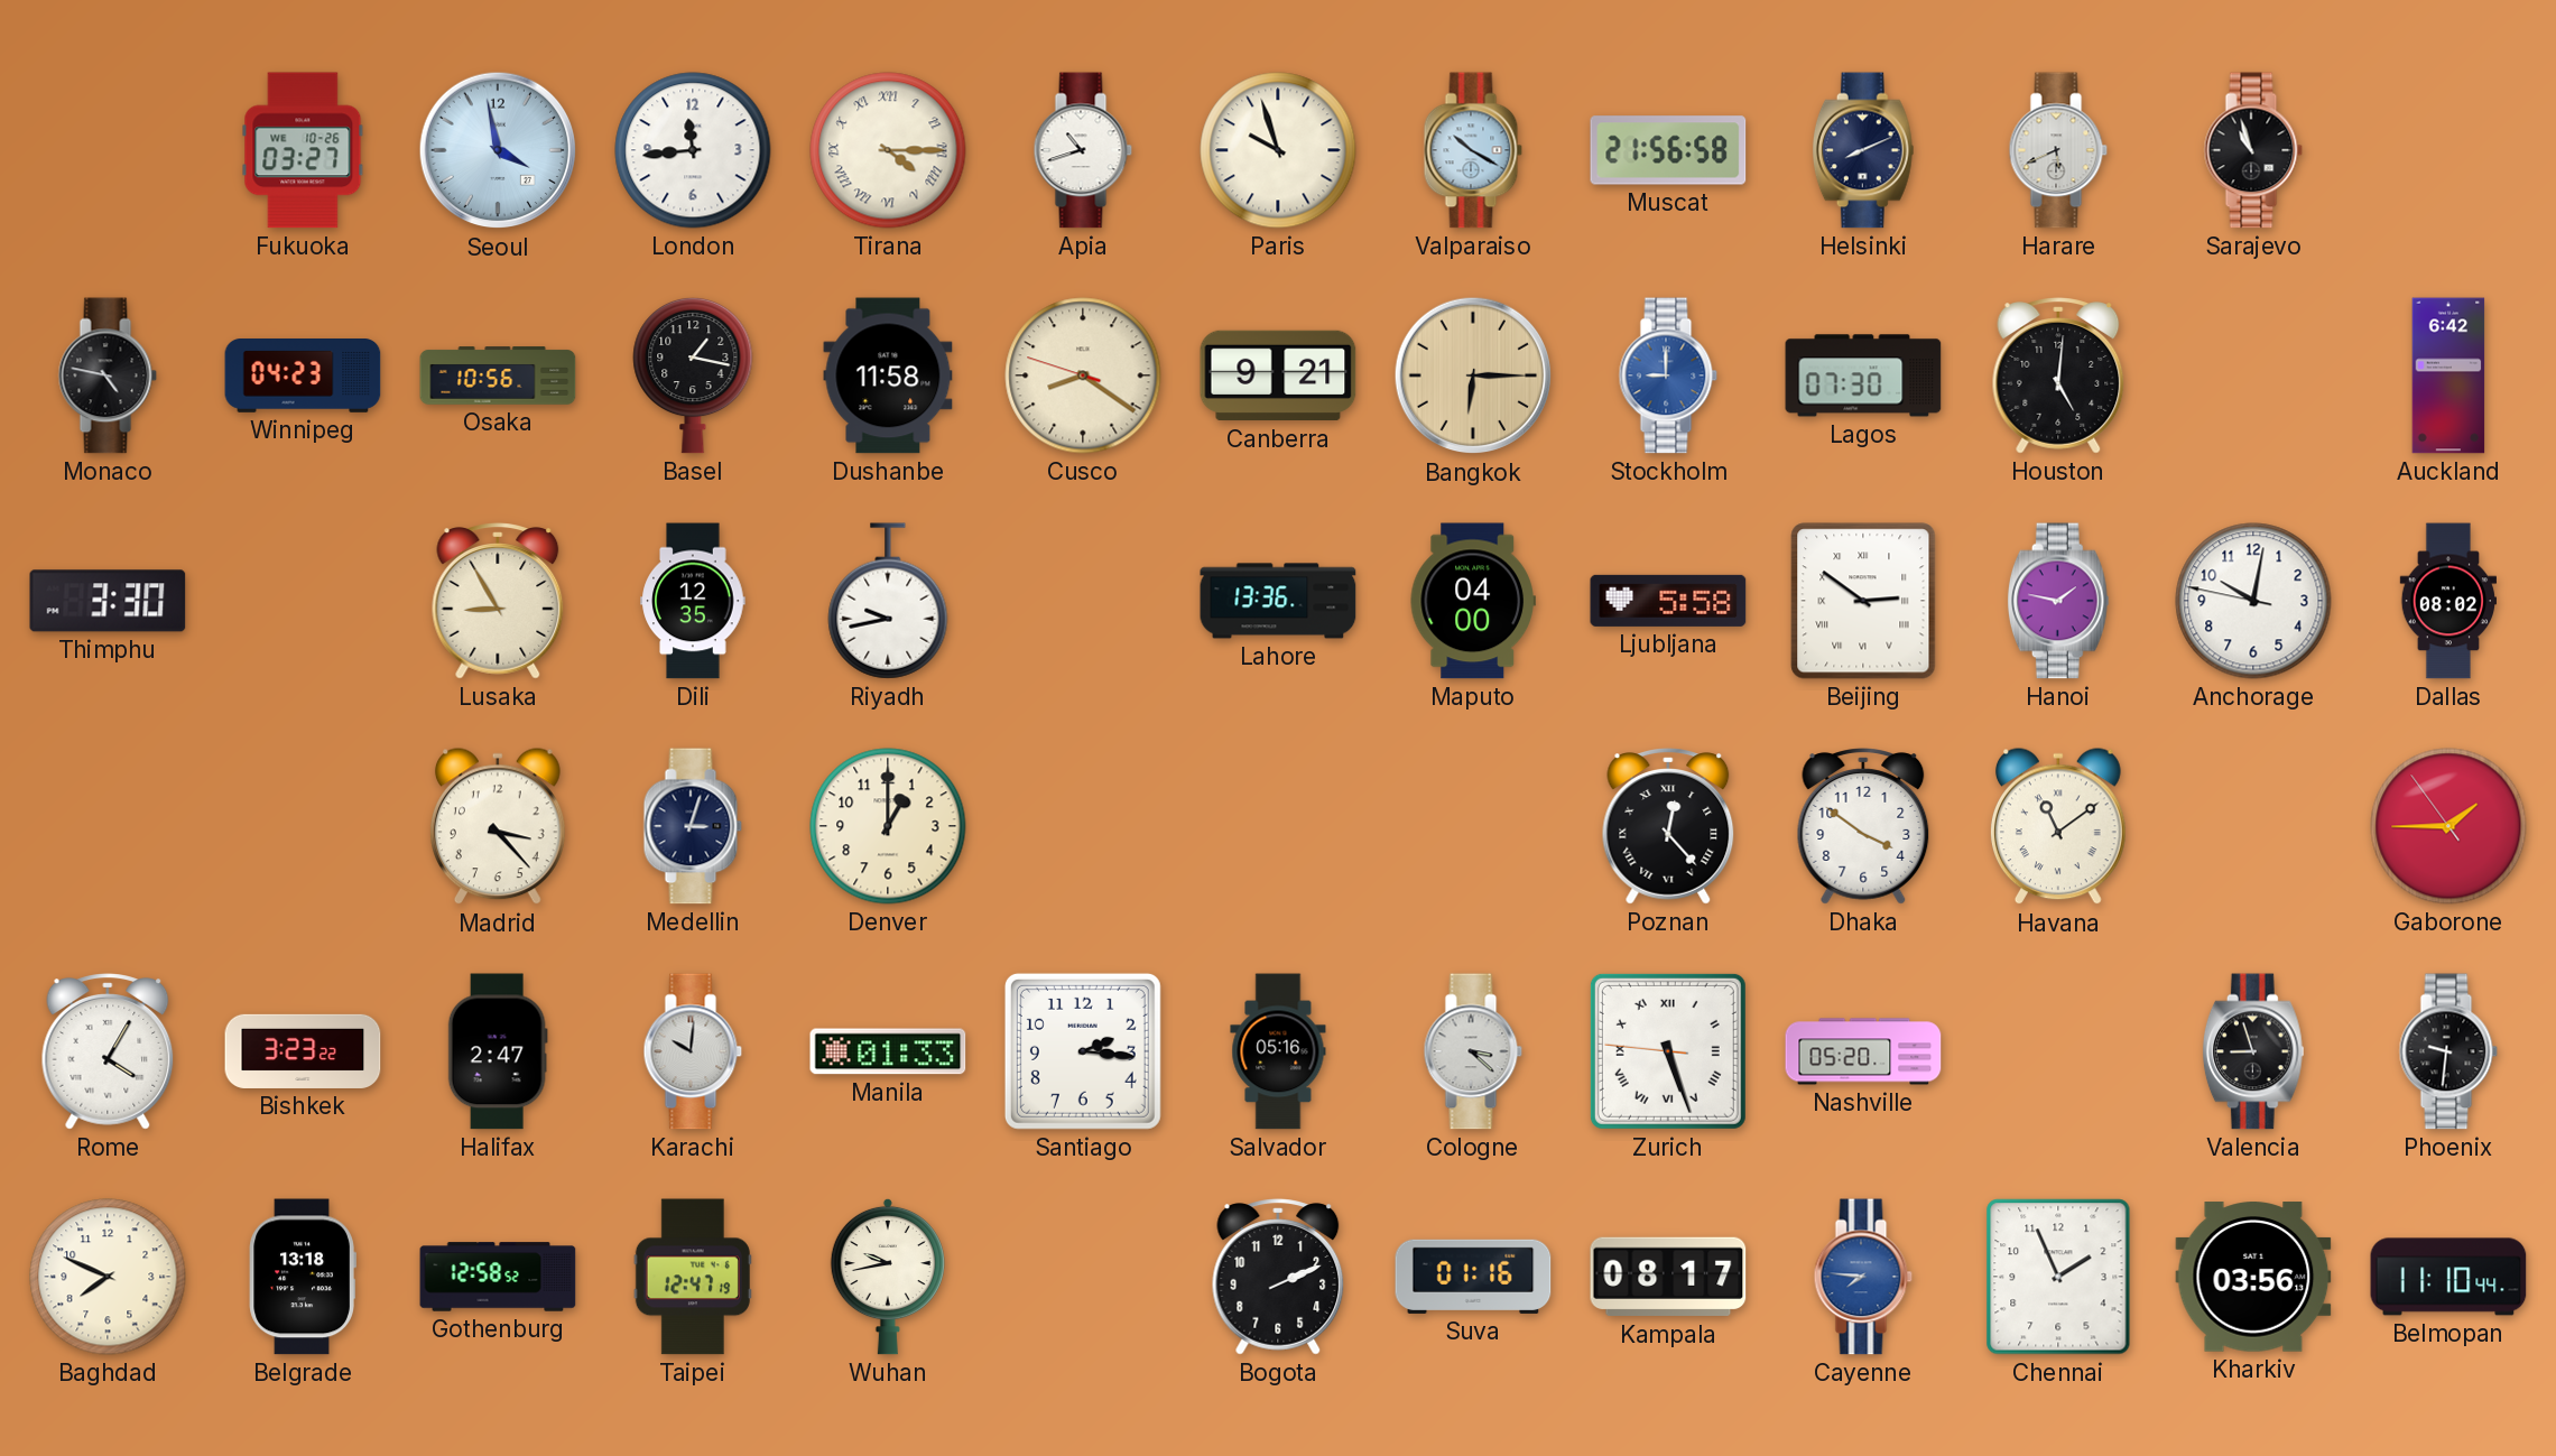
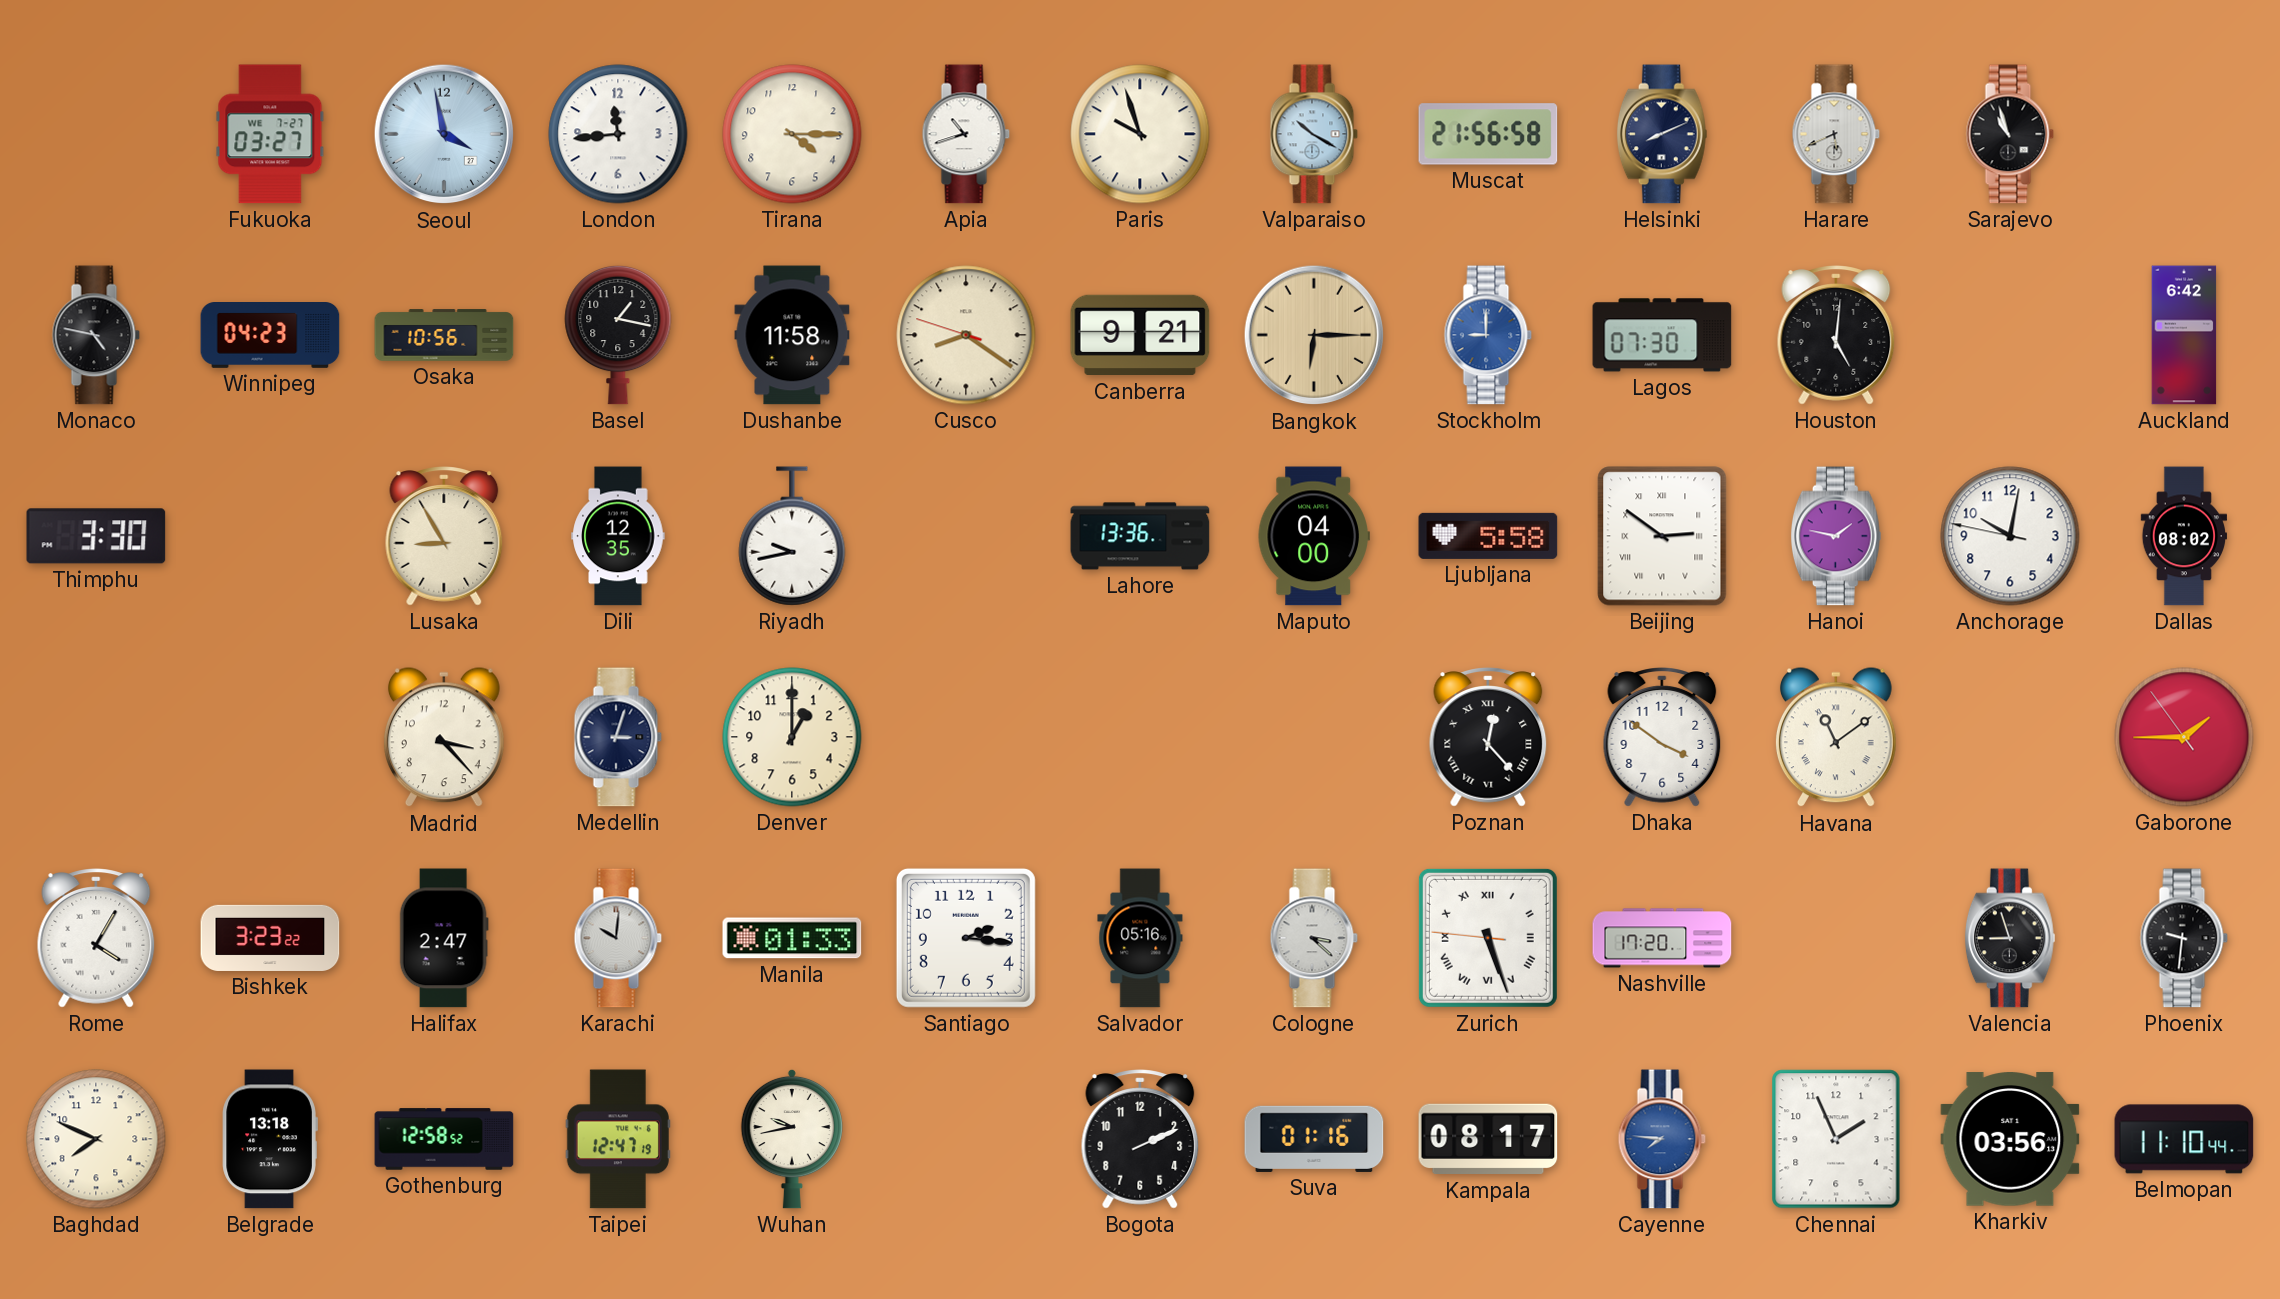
Fukuoka date: WE 10-26 -> WE 7-27 (270, 134)
Tirana numerals: Roman -> Arabic (792, 134)
Nashville: 05:20 -> 17:20 (1662, 938)
